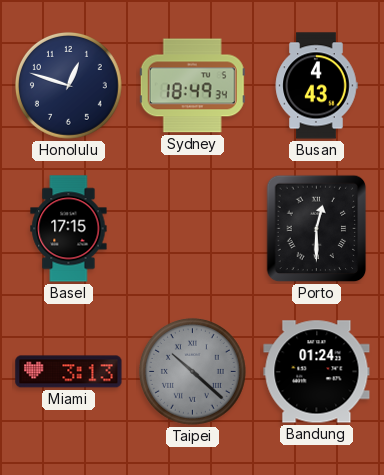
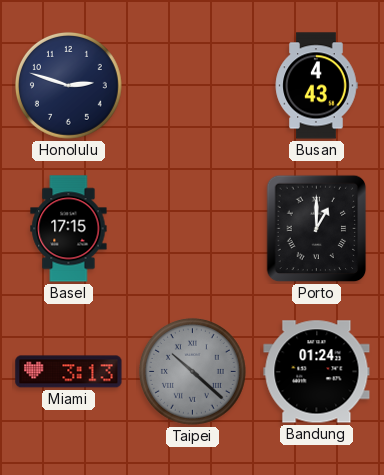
Honolulu: 12:48 -> 2:48 (68, 85)
Sydney: 18:49 -> none (192, 86)
Porto: 12:30 -> 1:00 (317, 229)
